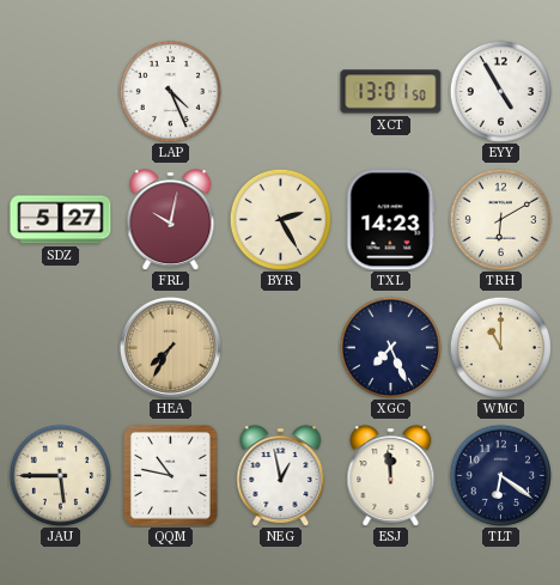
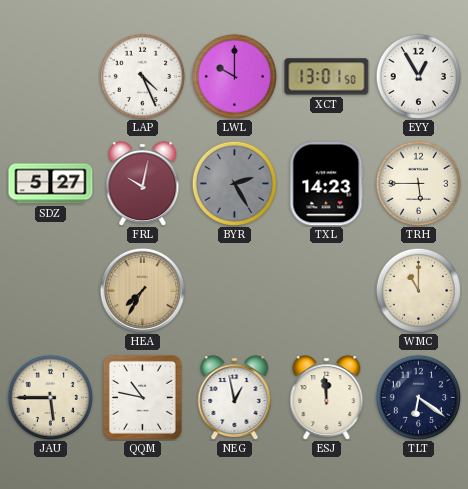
LWL: none -> 10:00 (234, 76)
EYY: 4:55 -> 12:55 (418, 76)
BYR dial: cream -> grey (234, 183)
TRH: 6:10 -> 5:45 (418, 183)
XGC: 7:26 -> none (390, 347)
